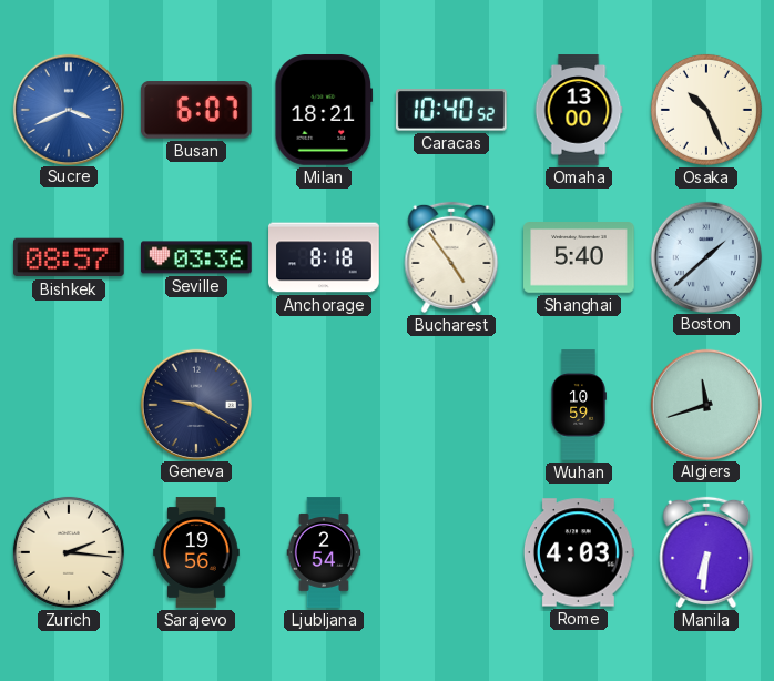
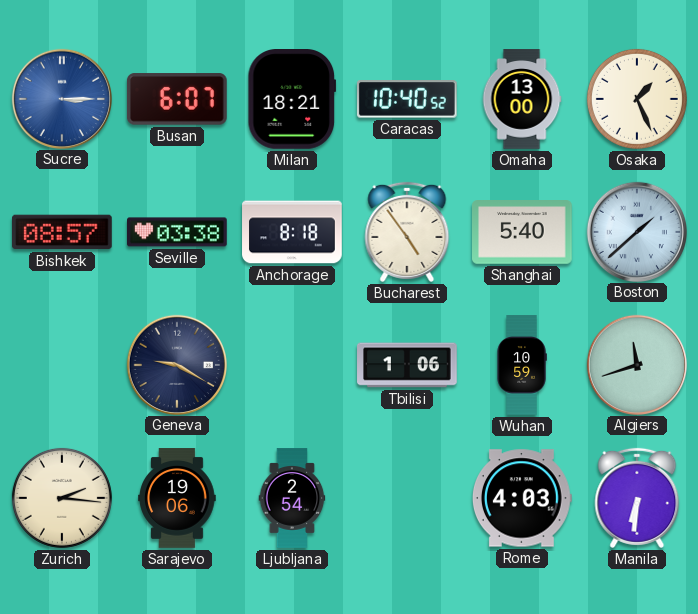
Sucre: 3:41 -> 3:15 (61, 98)
Osaka: 10:26 -> 1:26 (637, 99)
Seville: 03:36 -> 03:38 (178, 232)
Tbilisi: none -> 1:06 (407, 365)
Sarajevo: 19:56 -> 19:06 (177, 498)
